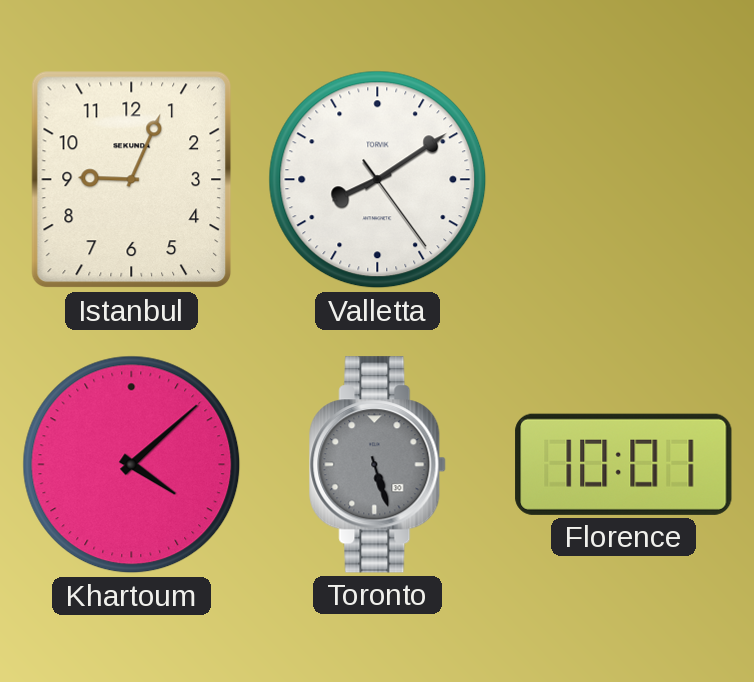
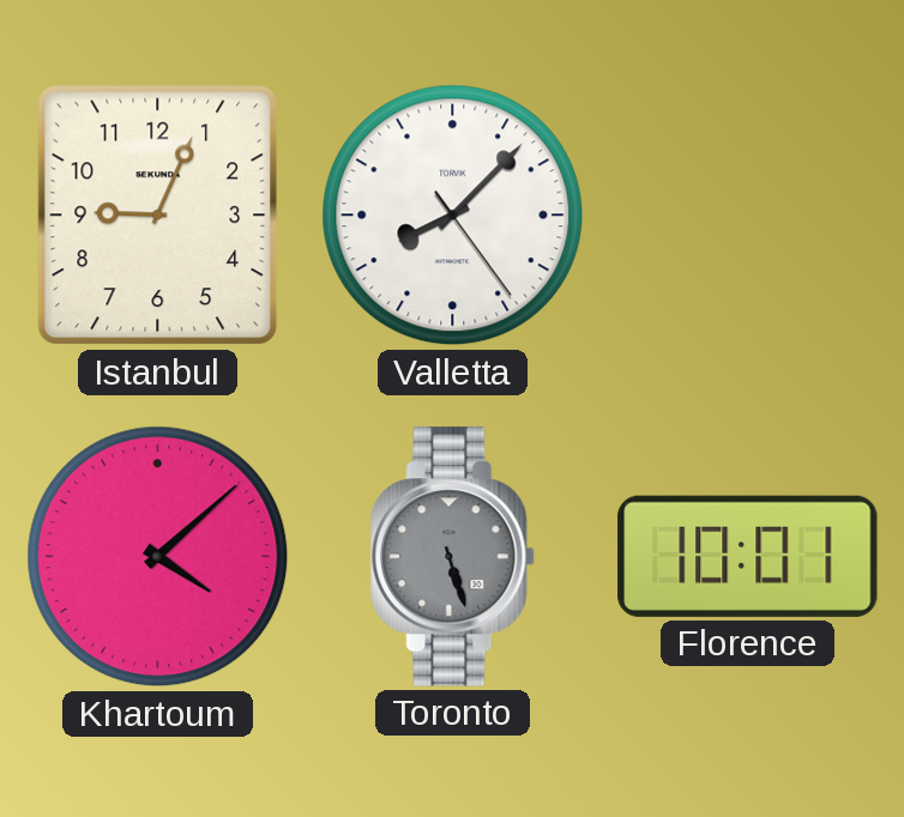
Valletta: 8:09 -> 8:07 (453, 216)
